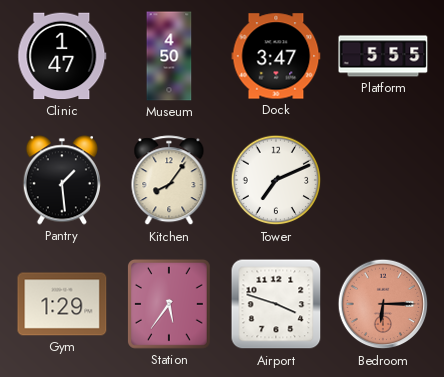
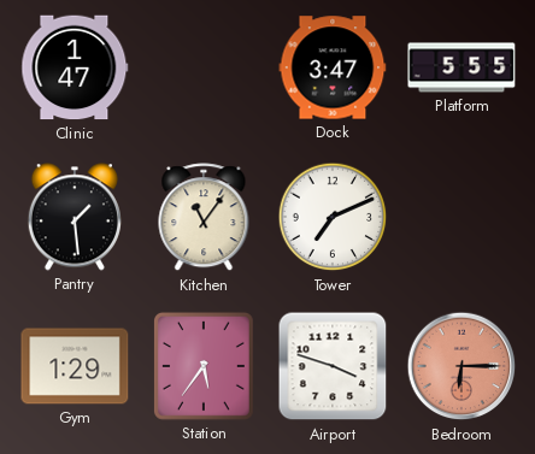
Museum: 4:50 -> none (169, 56)
Kitchen: 8:06 -> 11:06 (204, 218)
